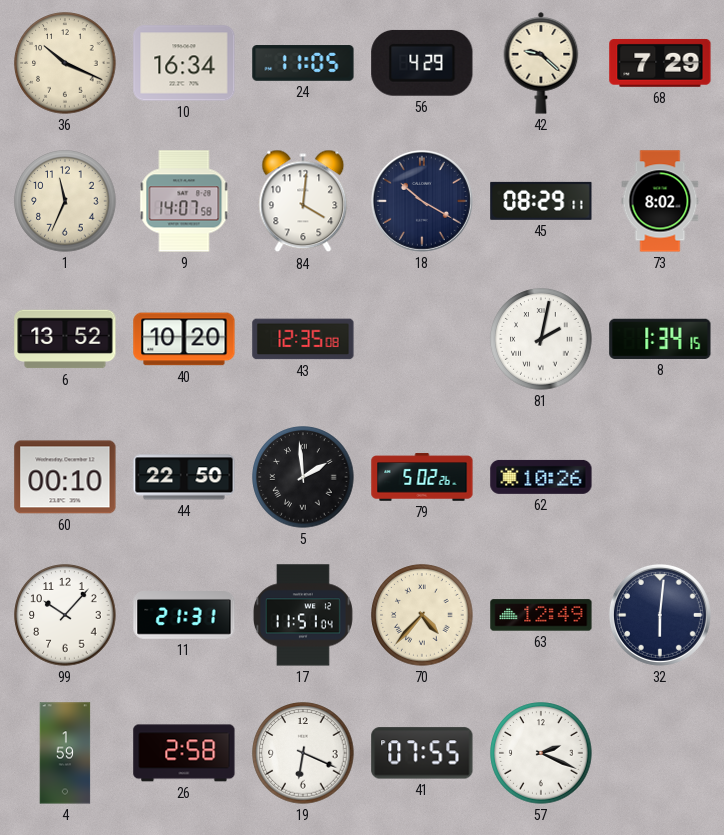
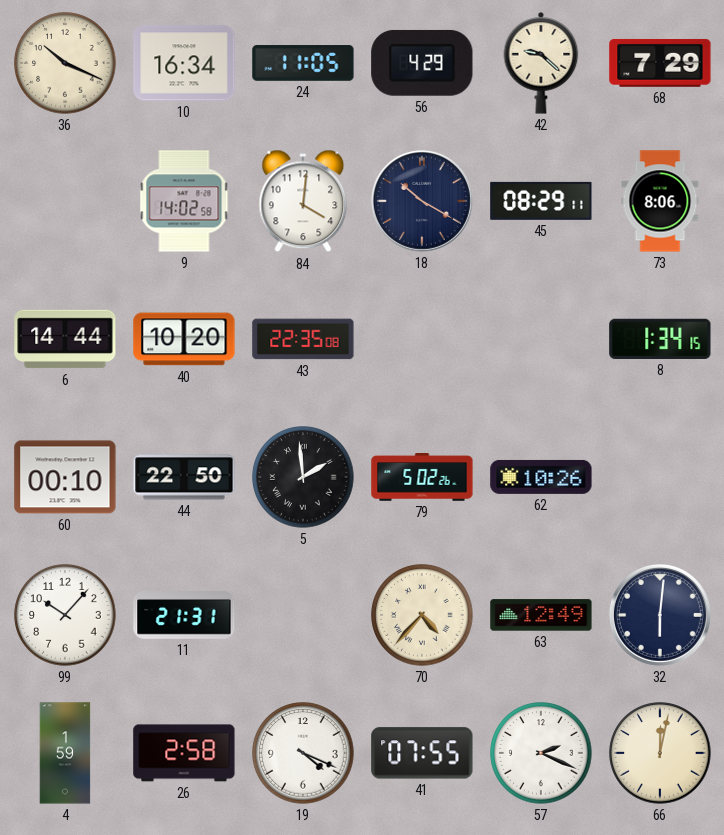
1: 11:34 -> none (65, 201)
9: 14:07 -> 14:02 (184, 201)
73: 8:02 -> 8:06 (660, 201)
6: 13:52 -> 14:44 (65, 339)
43: 12:35 -> 22:35 (303, 339)
81: 2:02 -> none (541, 339)
17: 11:51 -> none (303, 615)
19: 6:19 -> 4:19 (303, 753)
66: none -> 12:02 (660, 753)
